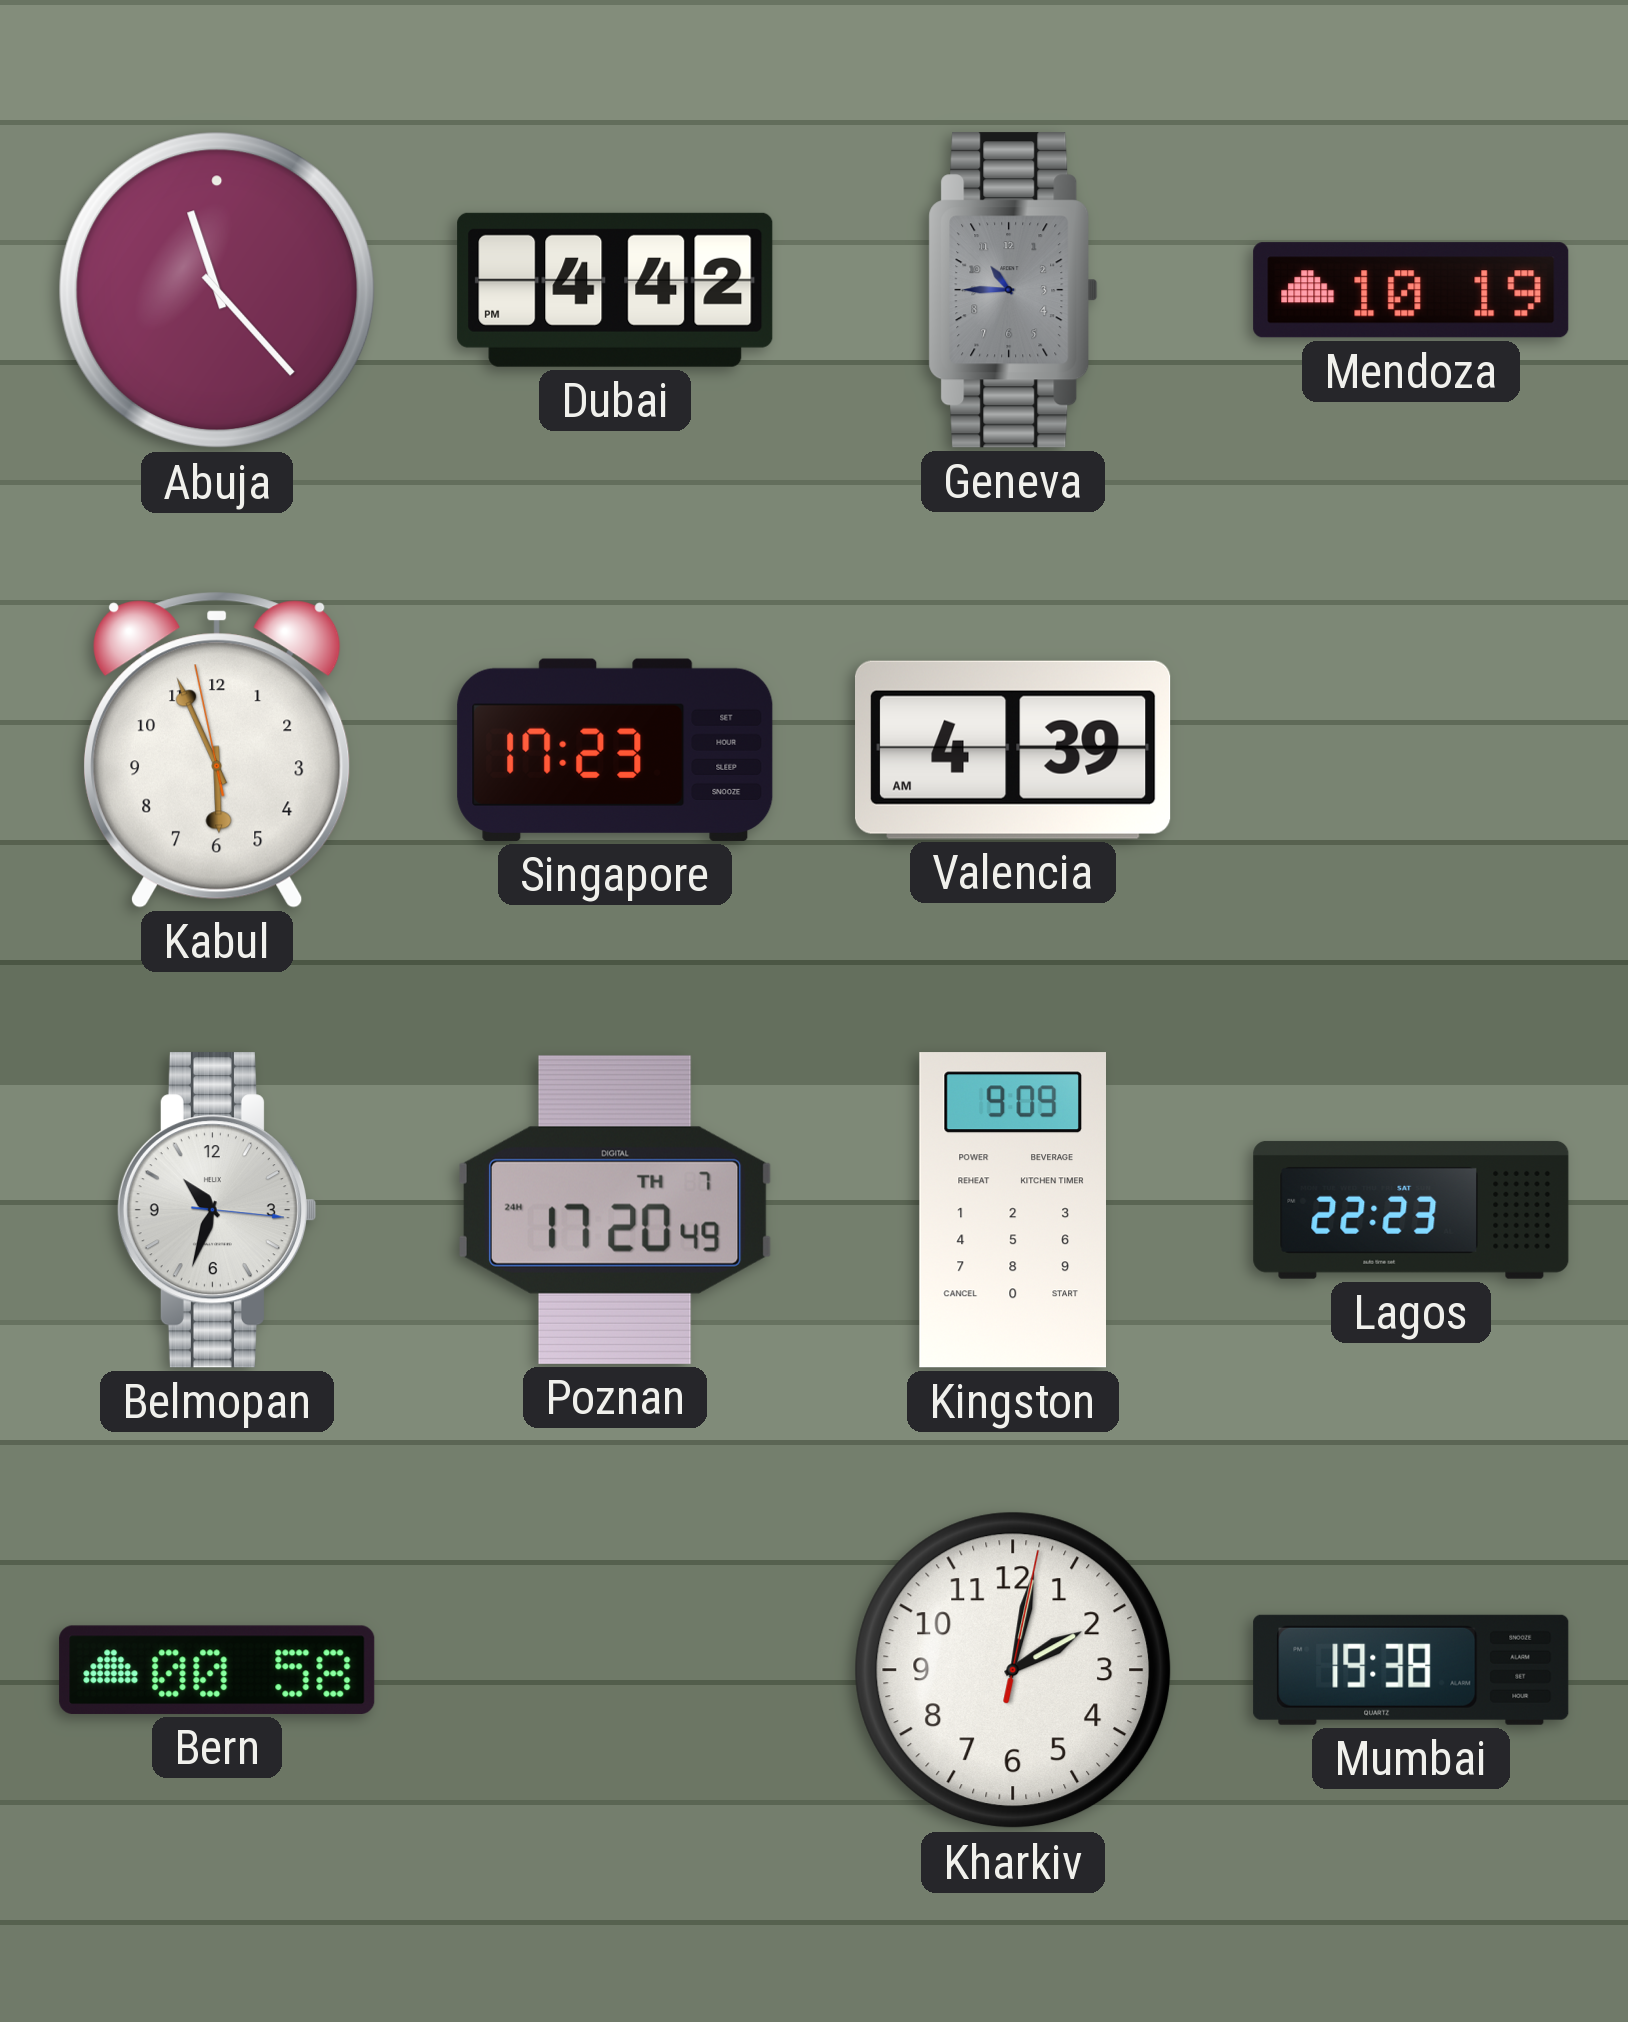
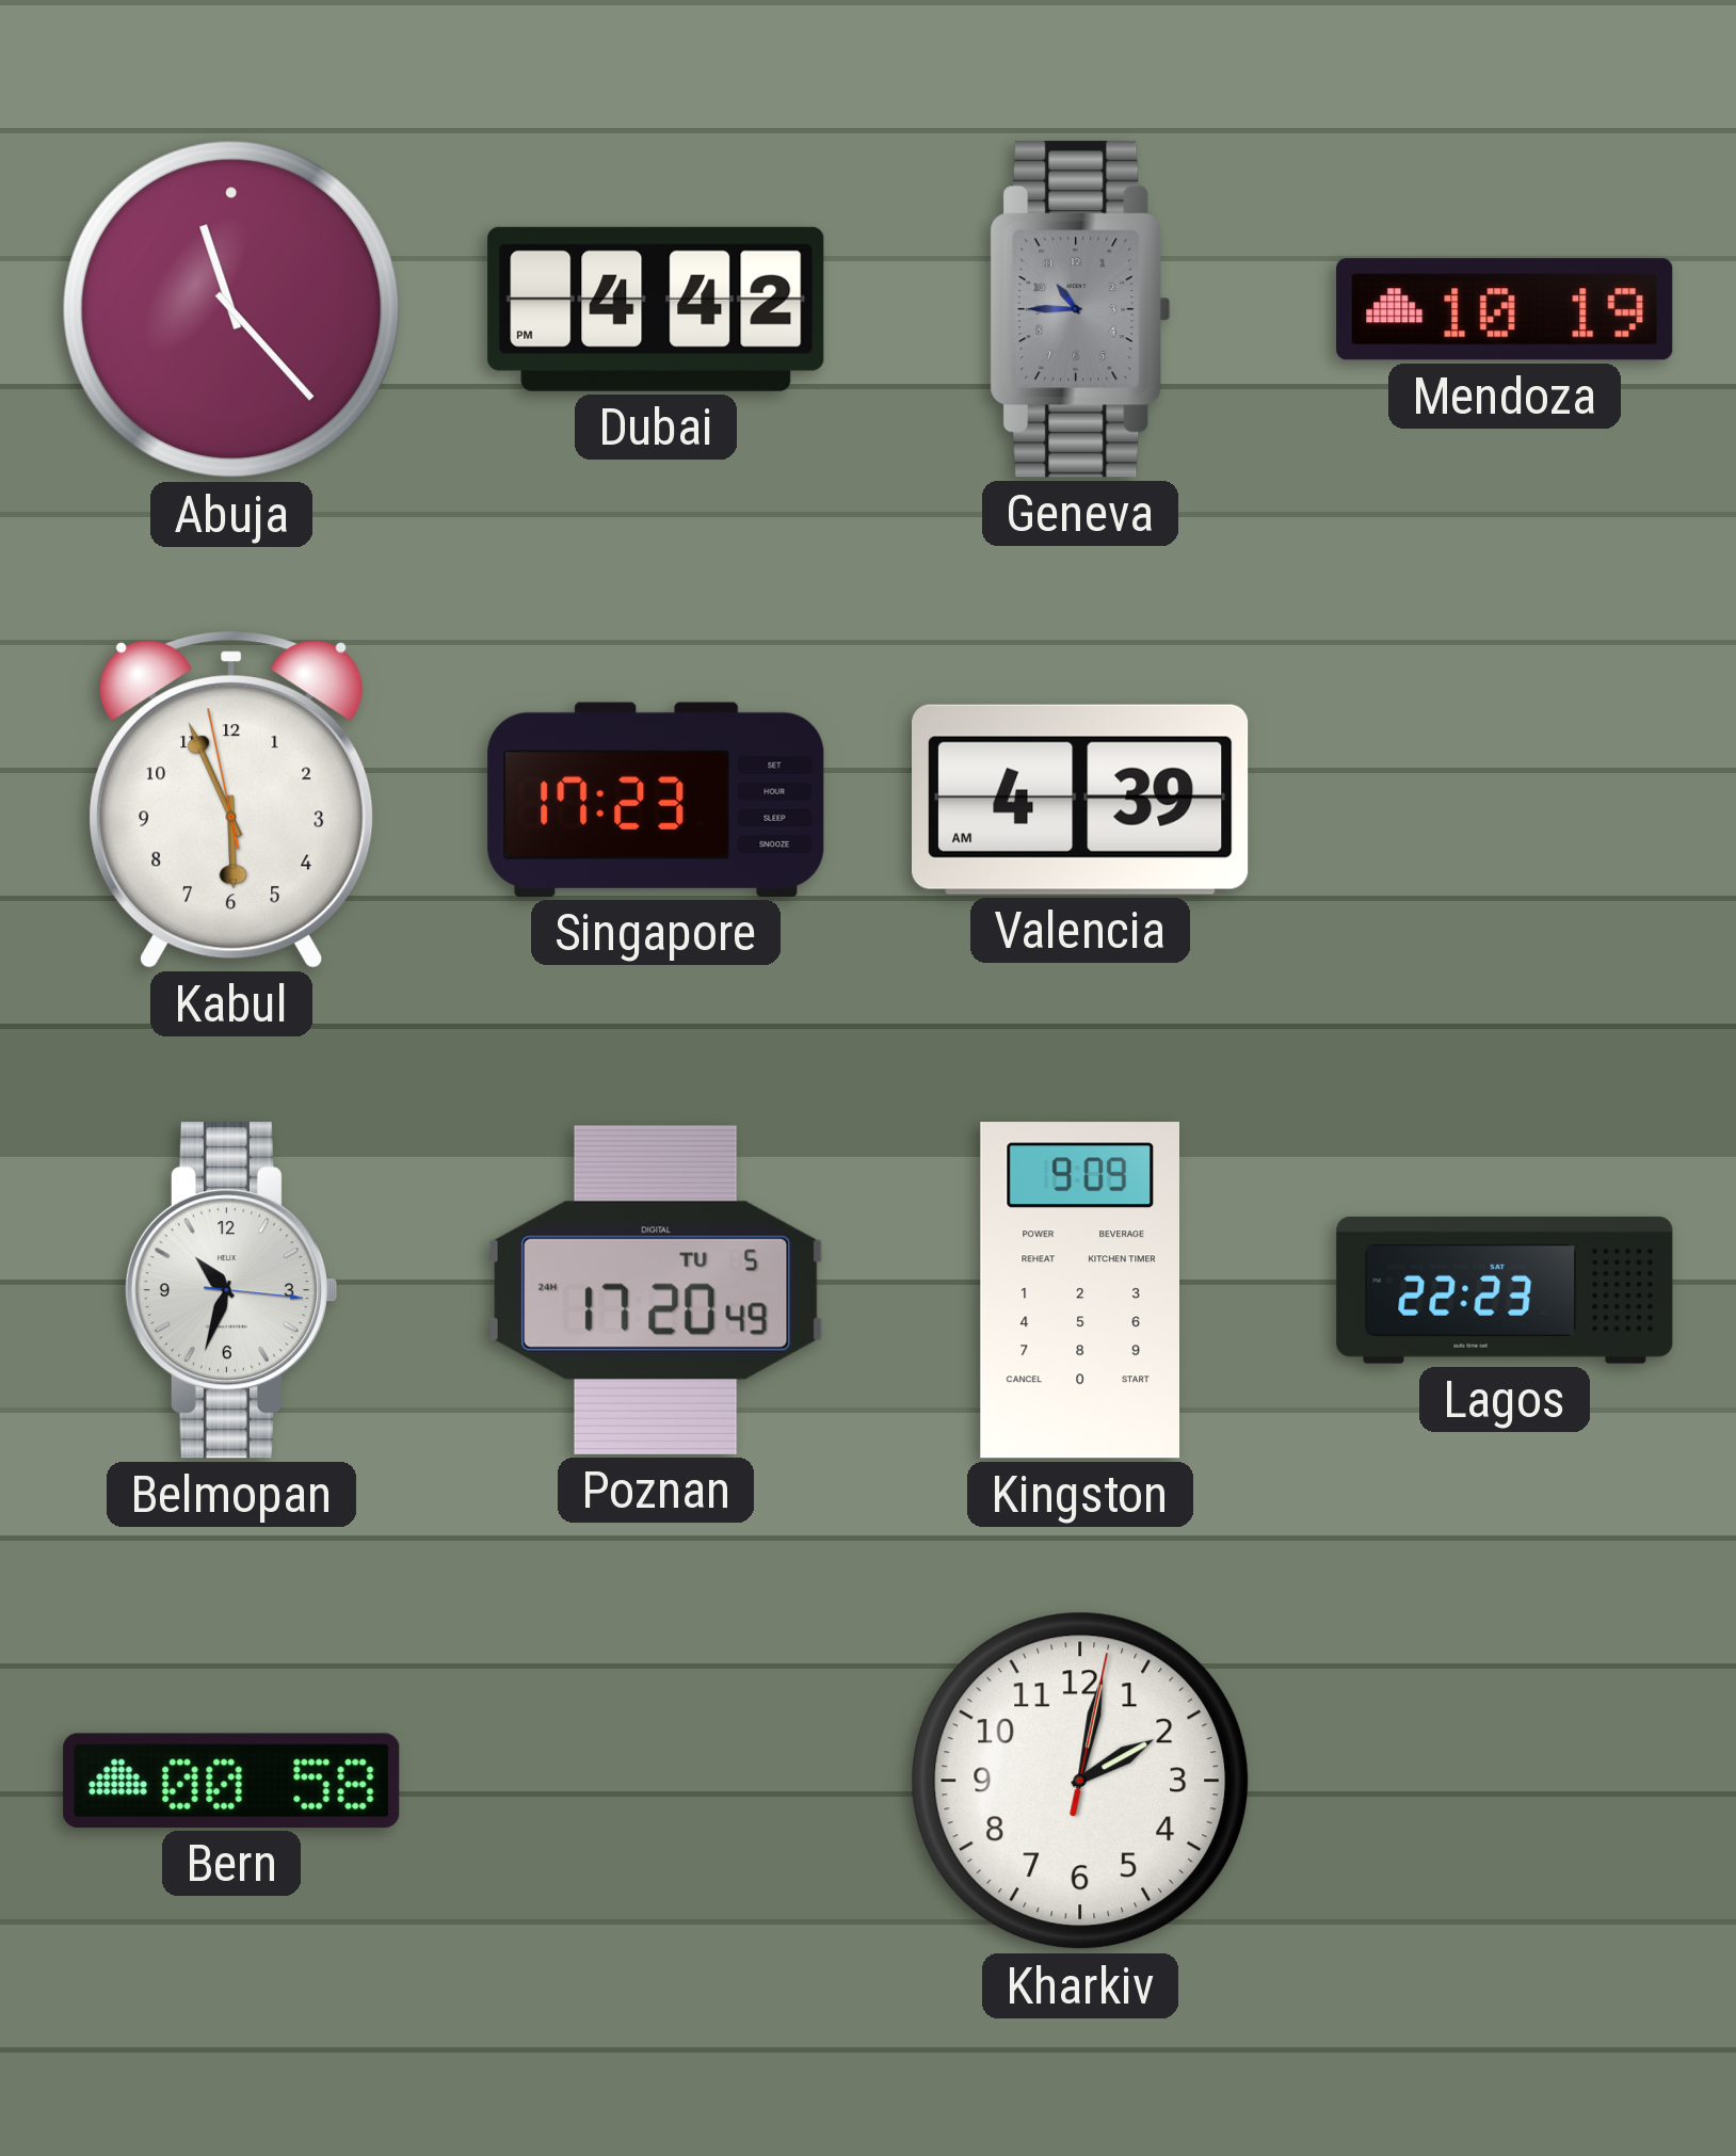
Poznan date: TH 7 -> TU 5 (657, 1290)
Mumbai: 19:38 -> none (1411, 1670)
